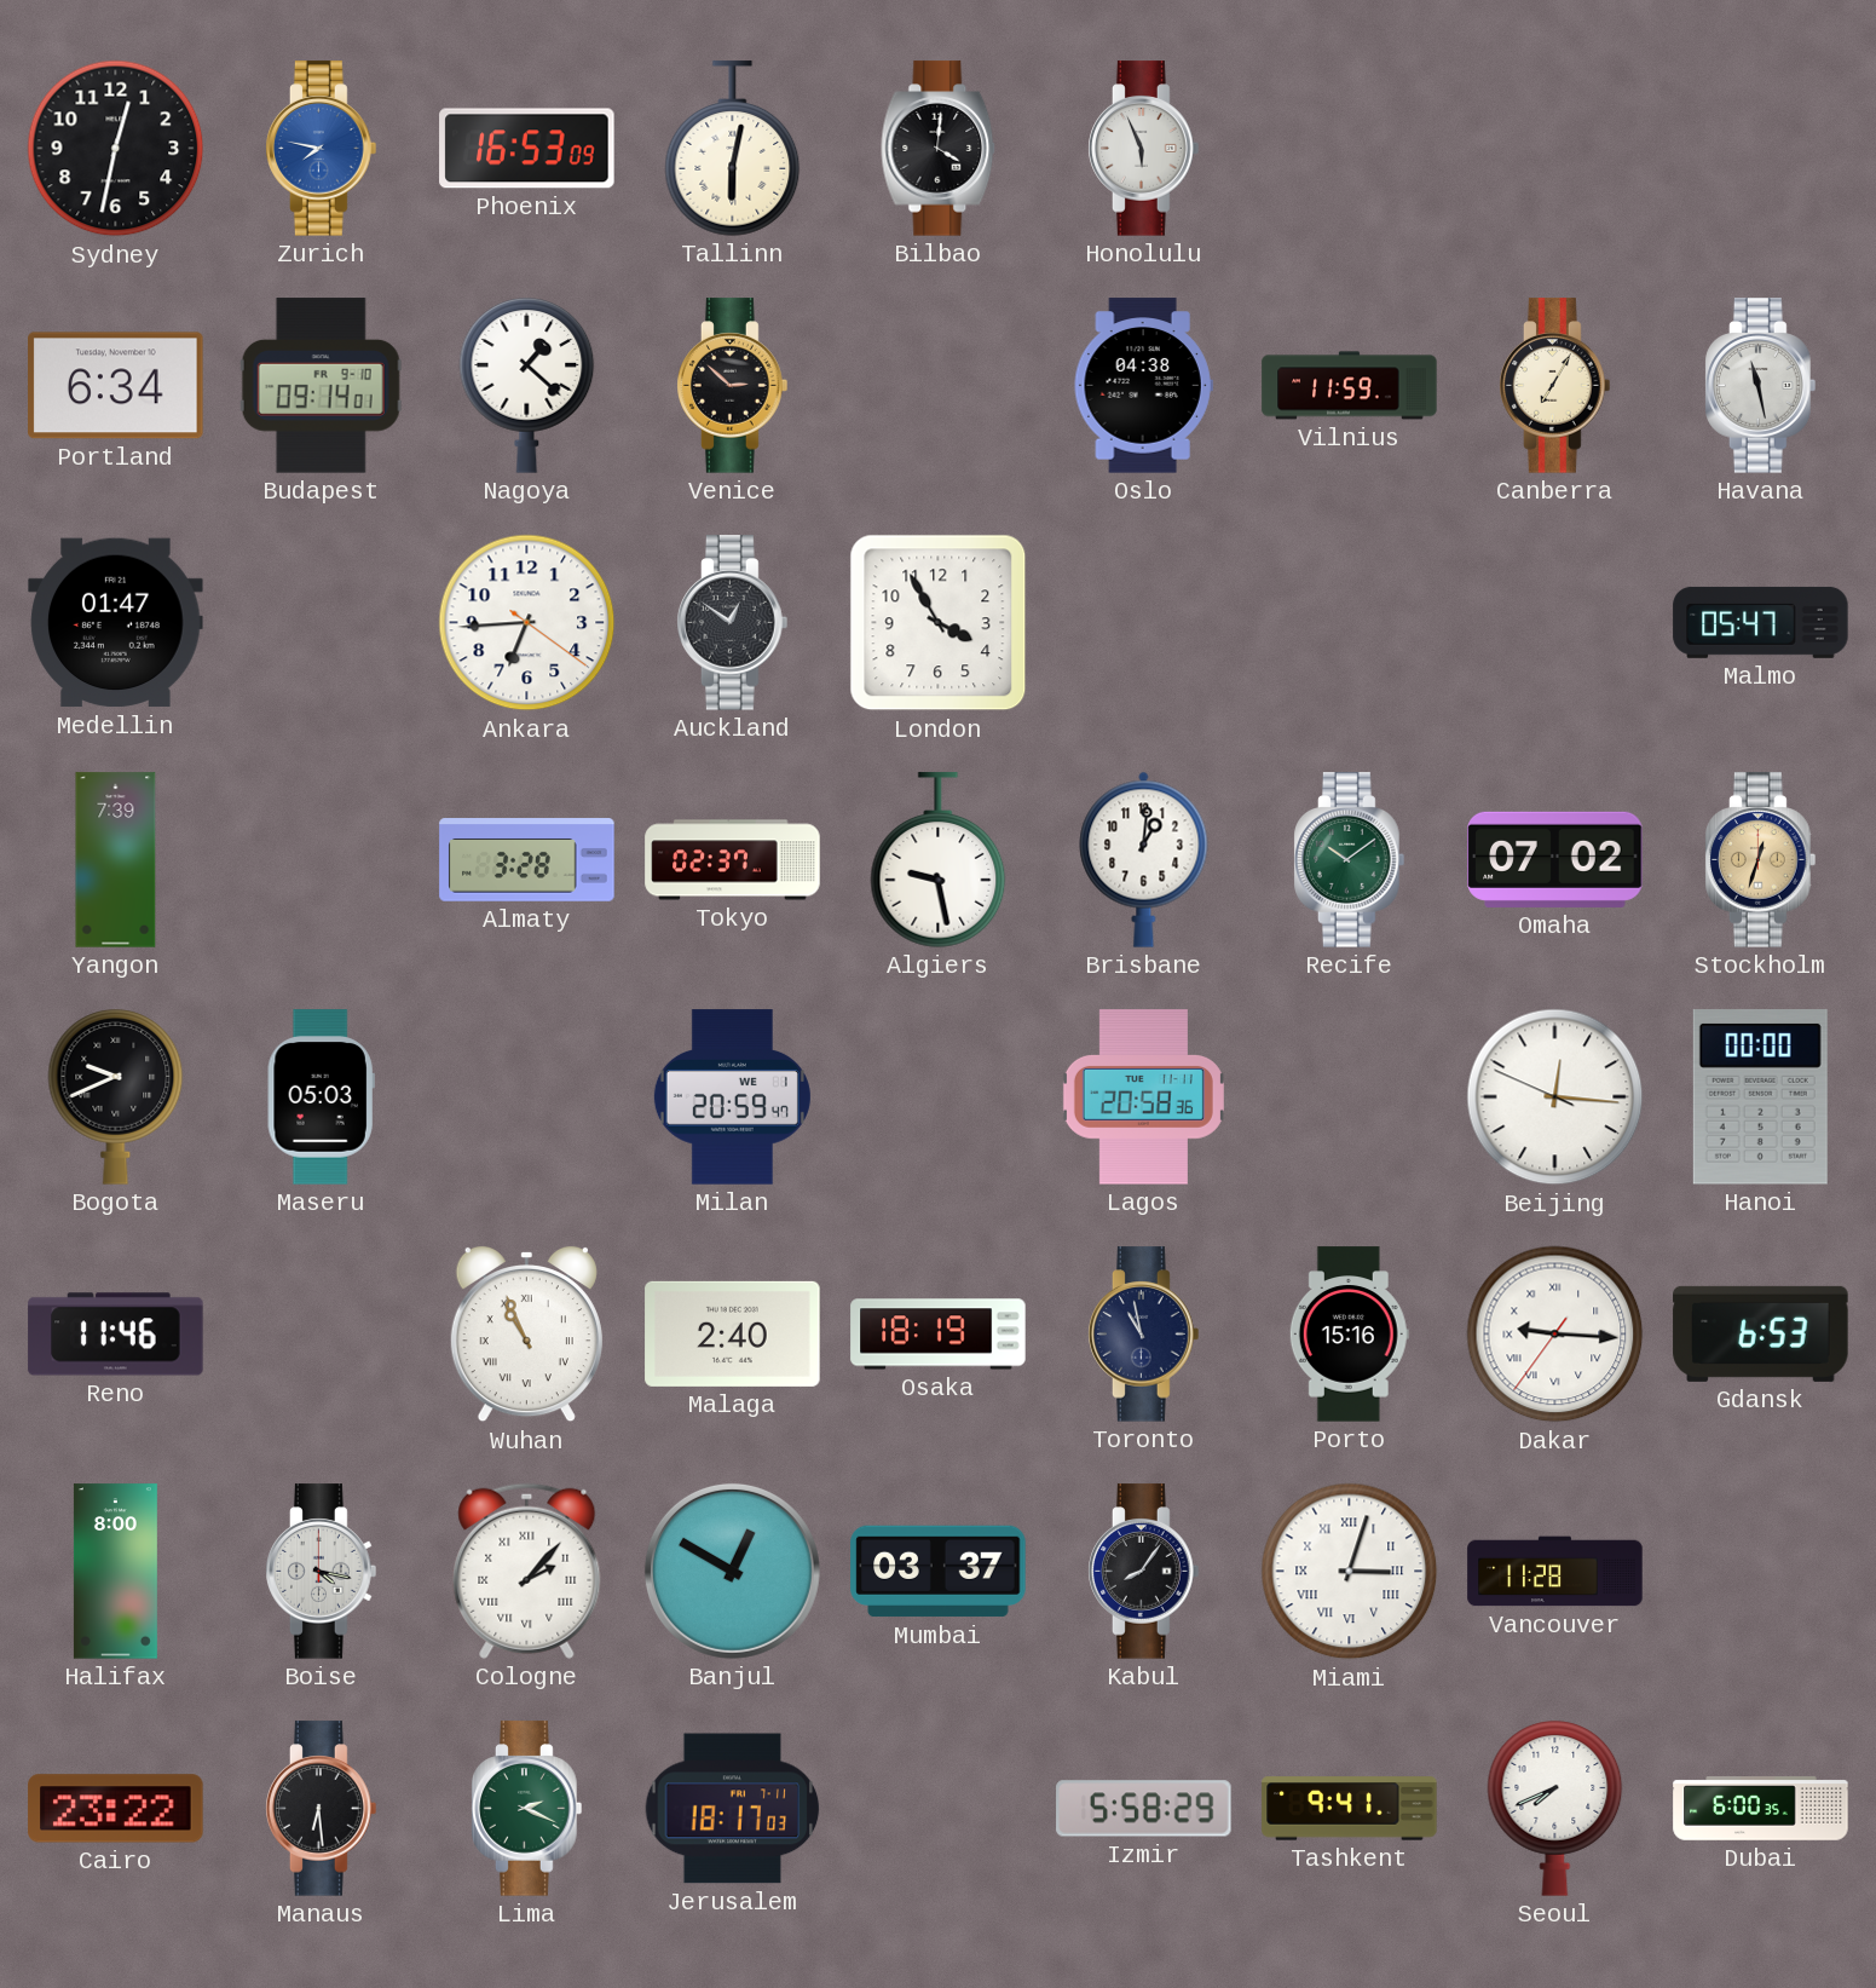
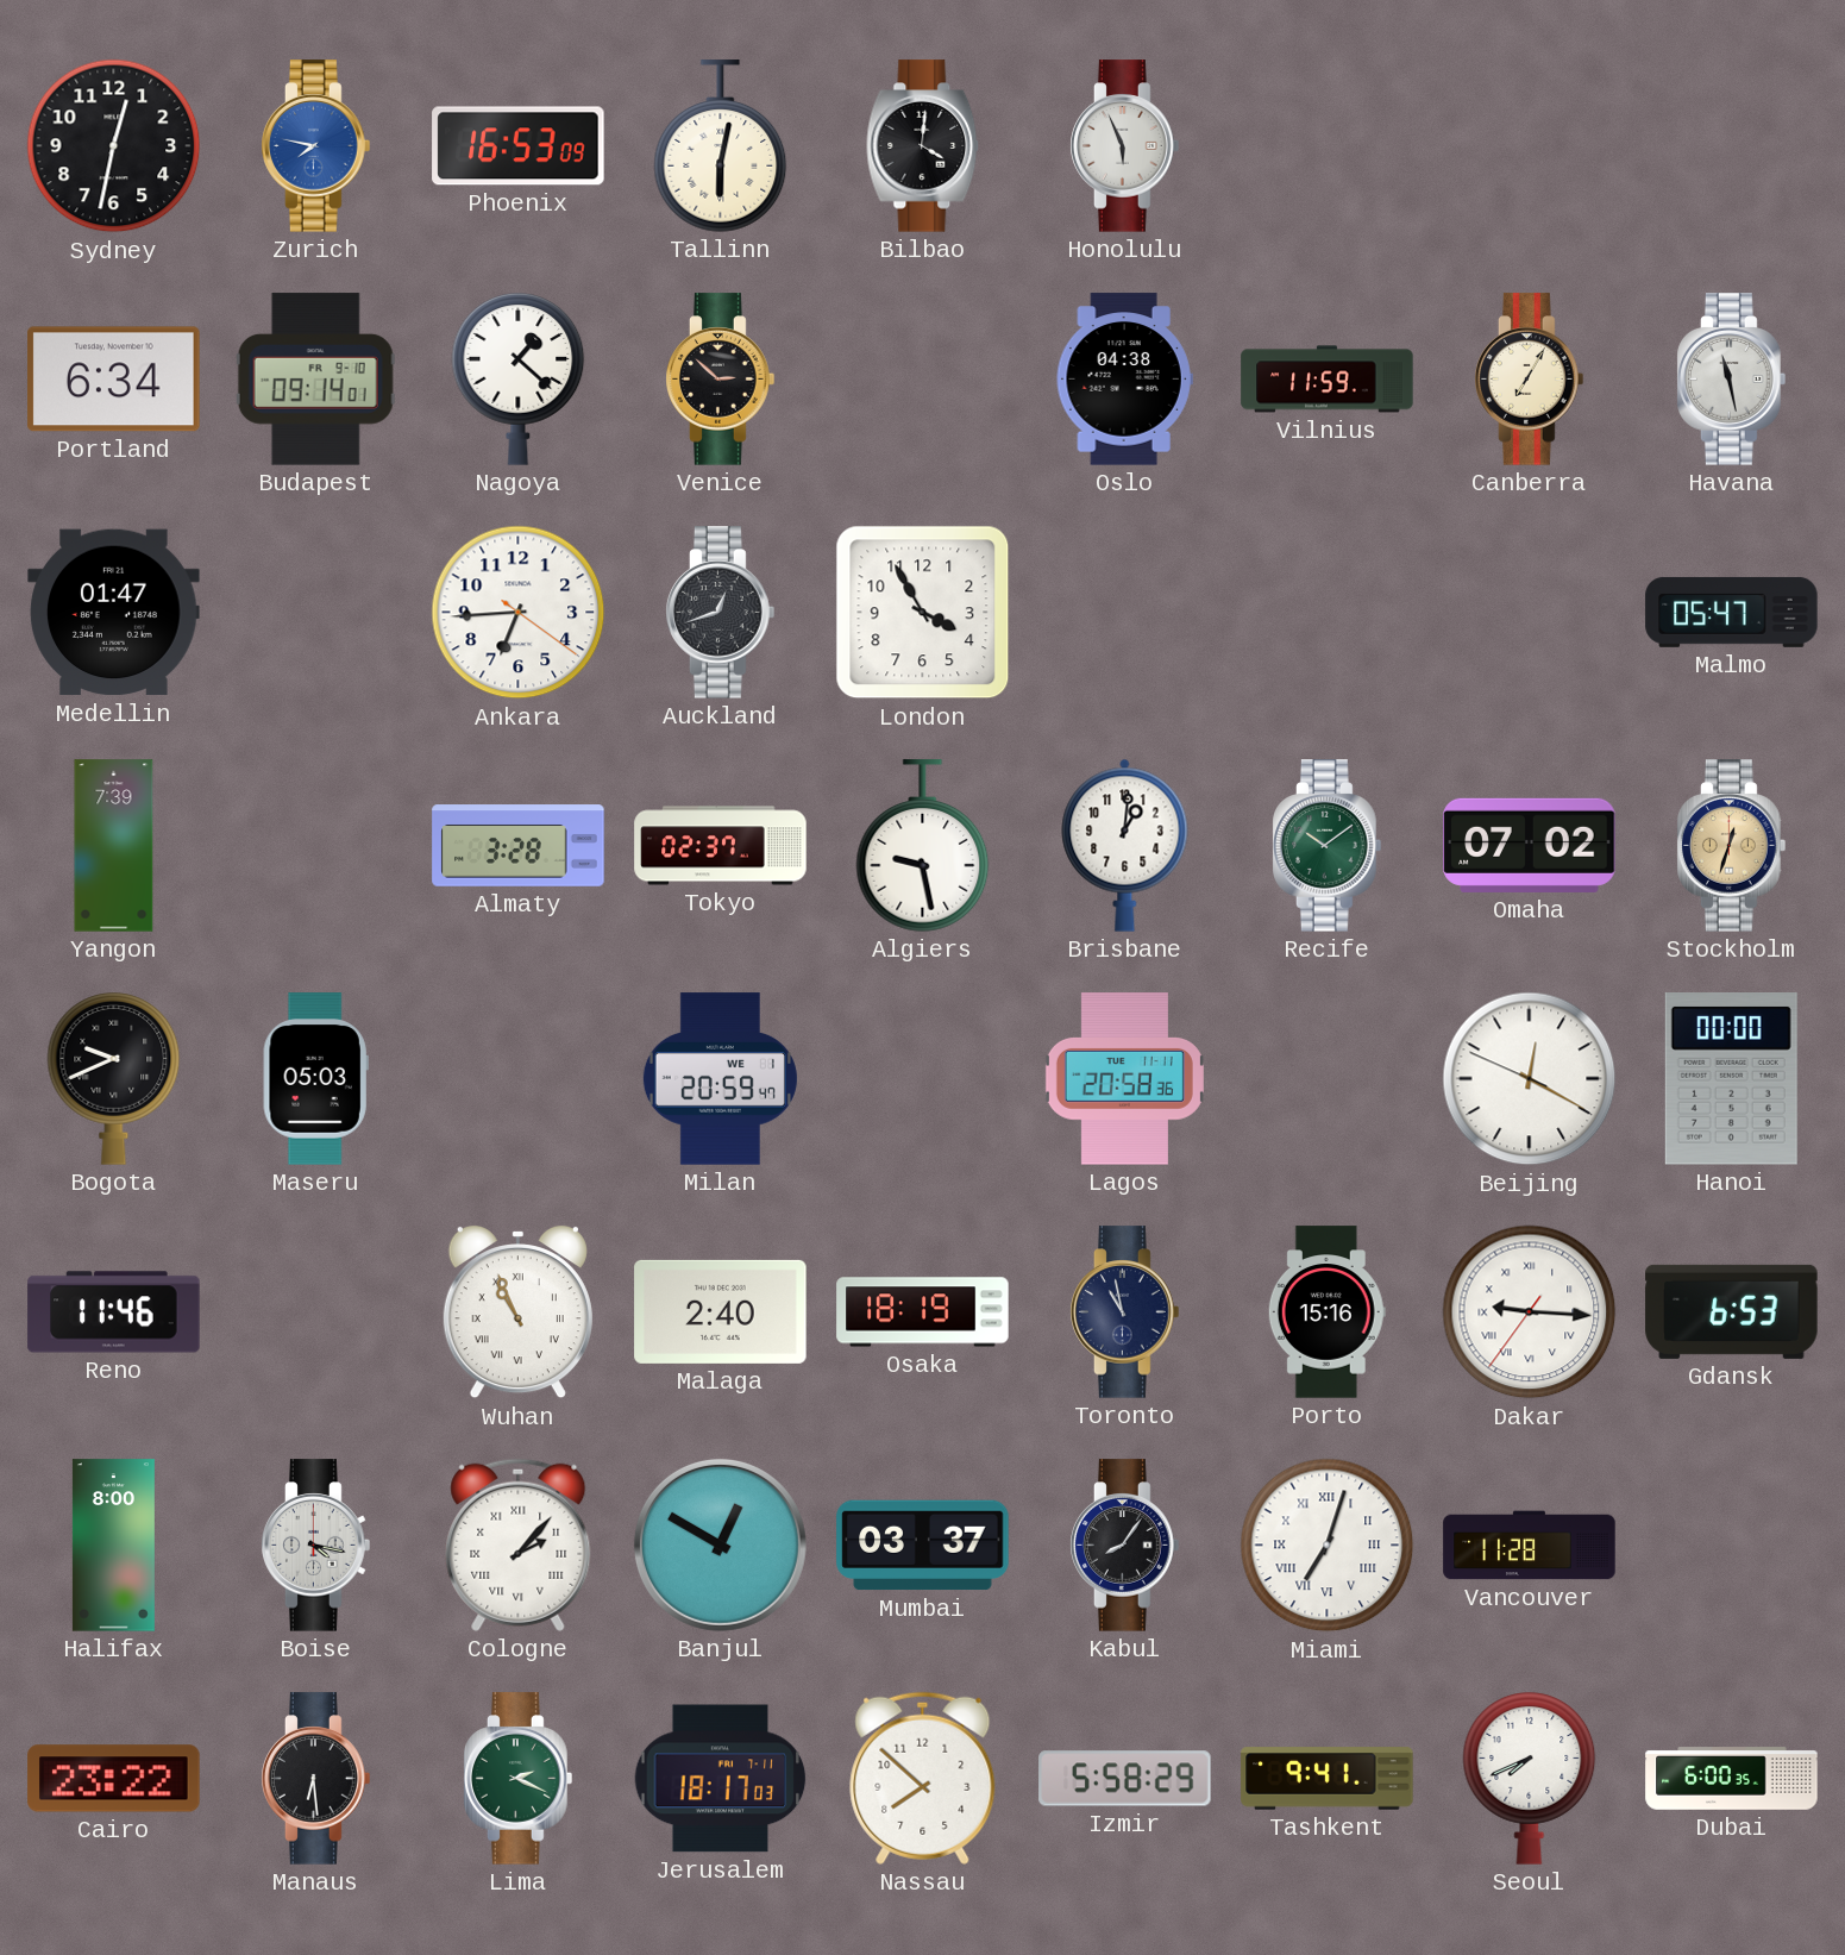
Auckland: 12:51 -> 12:42 (721, 613)
Beijing: 12:15 -> 12:19 (1530, 1079)
Miami: 3:03 -> 7:03 (1328, 1546)
Nassau: none -> 7:52 (923, 1778)
